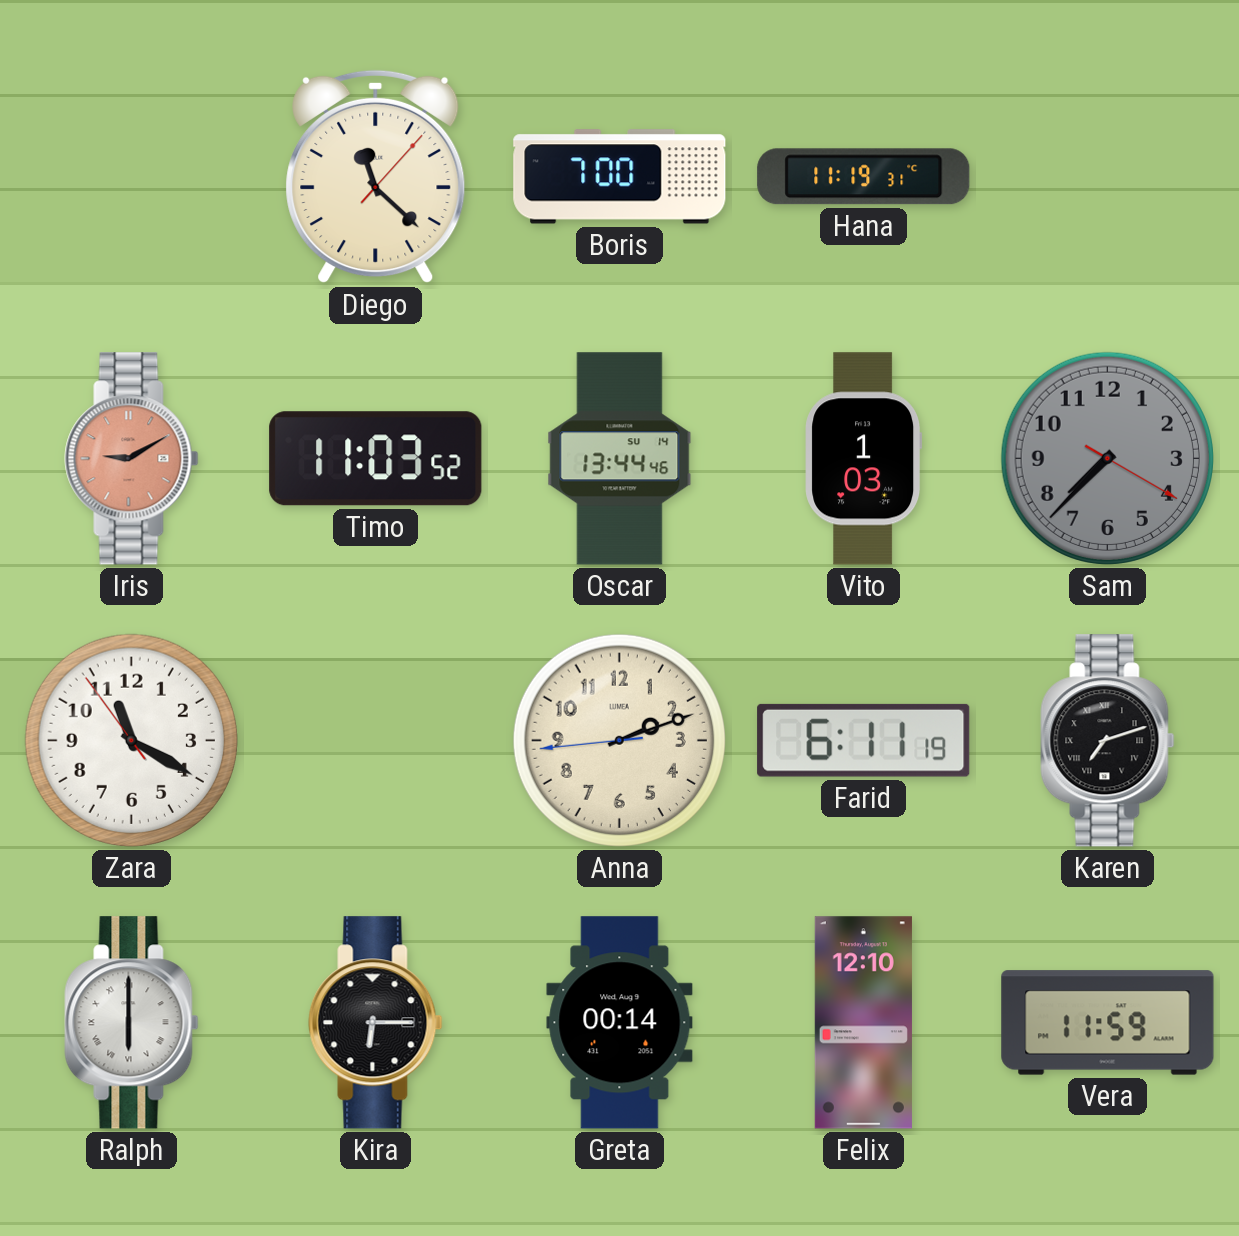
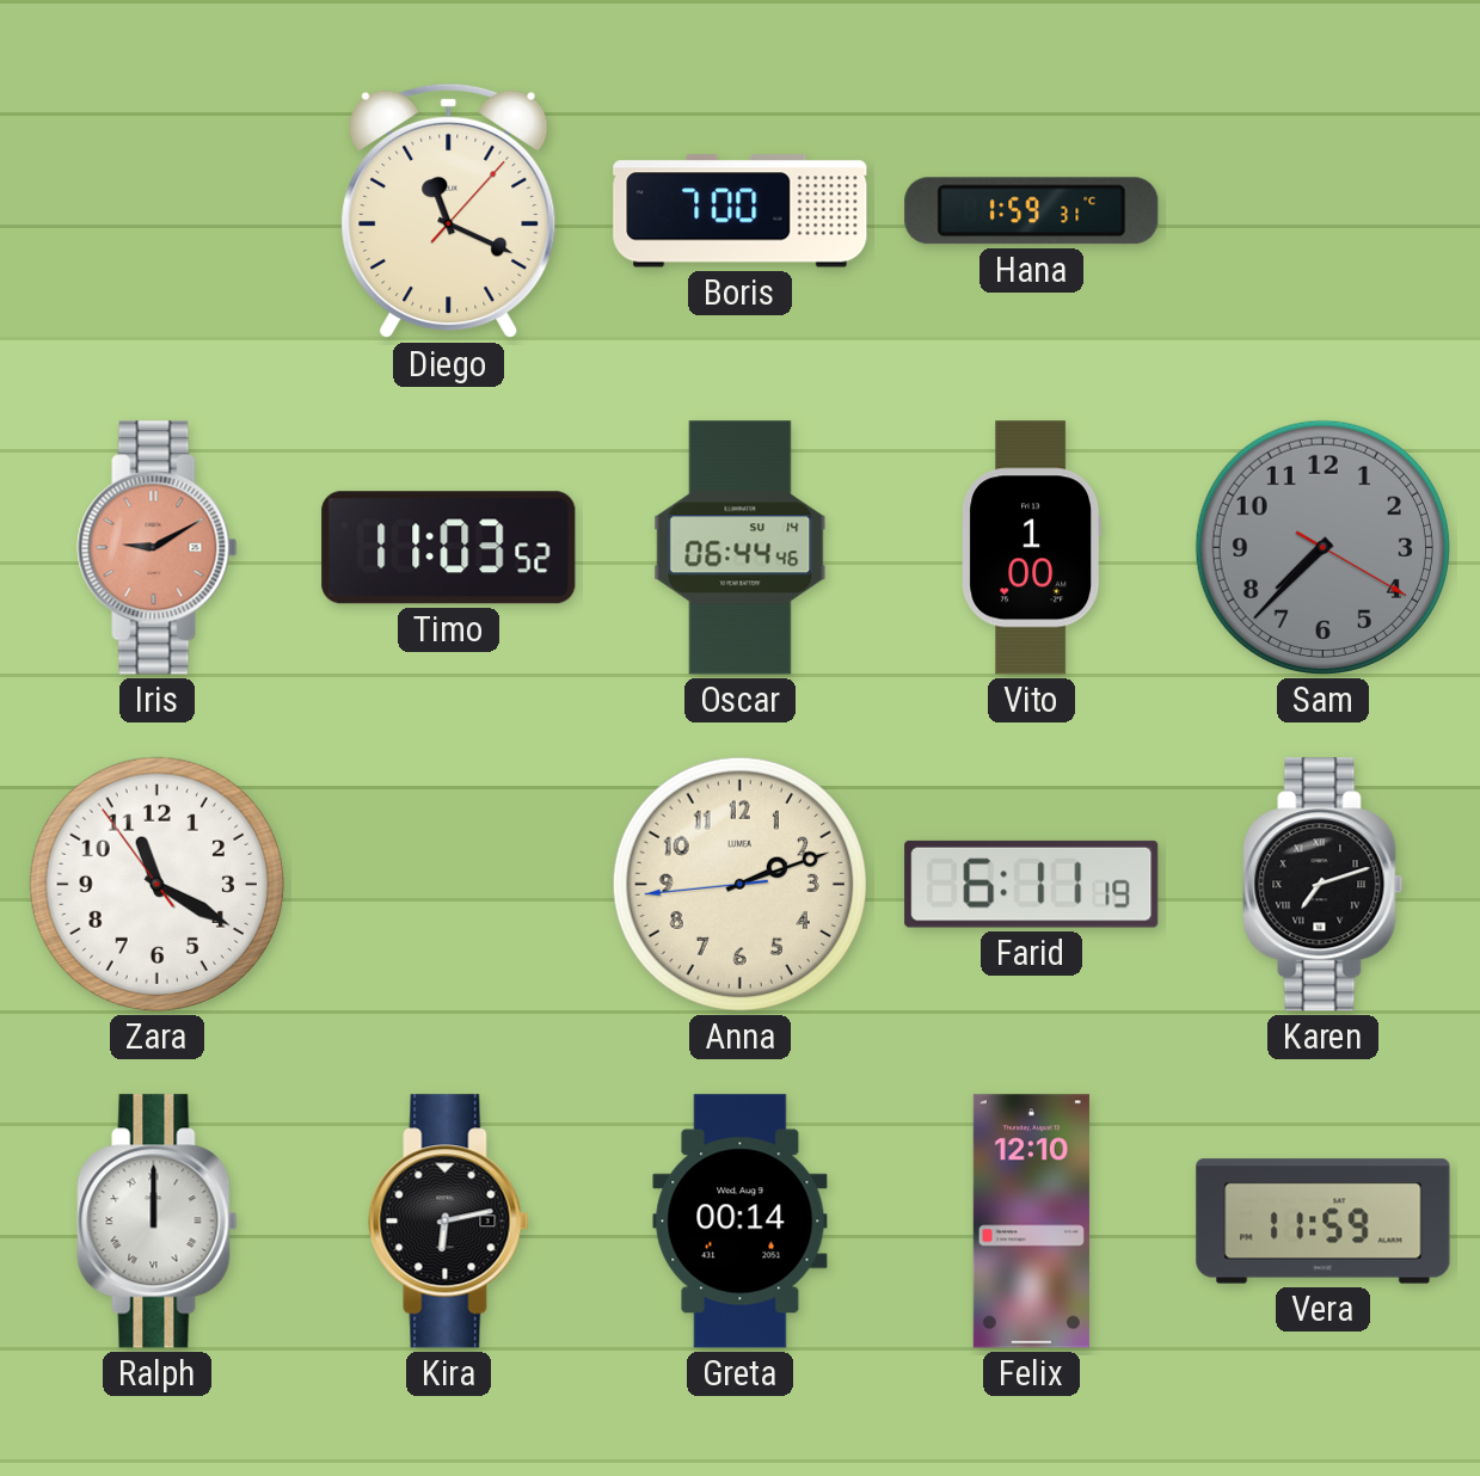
Diego: 11:22 -> 11:19 (449, 211)
Hana: 11:19 -> 1:59 (1032, 211)
Oscar: 13:44 -> 06:44 (741, 548)
Vito: 1:03 -> 1:00 (1032, 548)
Ralph: 6:00 -> 12:00 (158, 1222)
Kira: 6:15 -> 6:13 (449, 1222)
